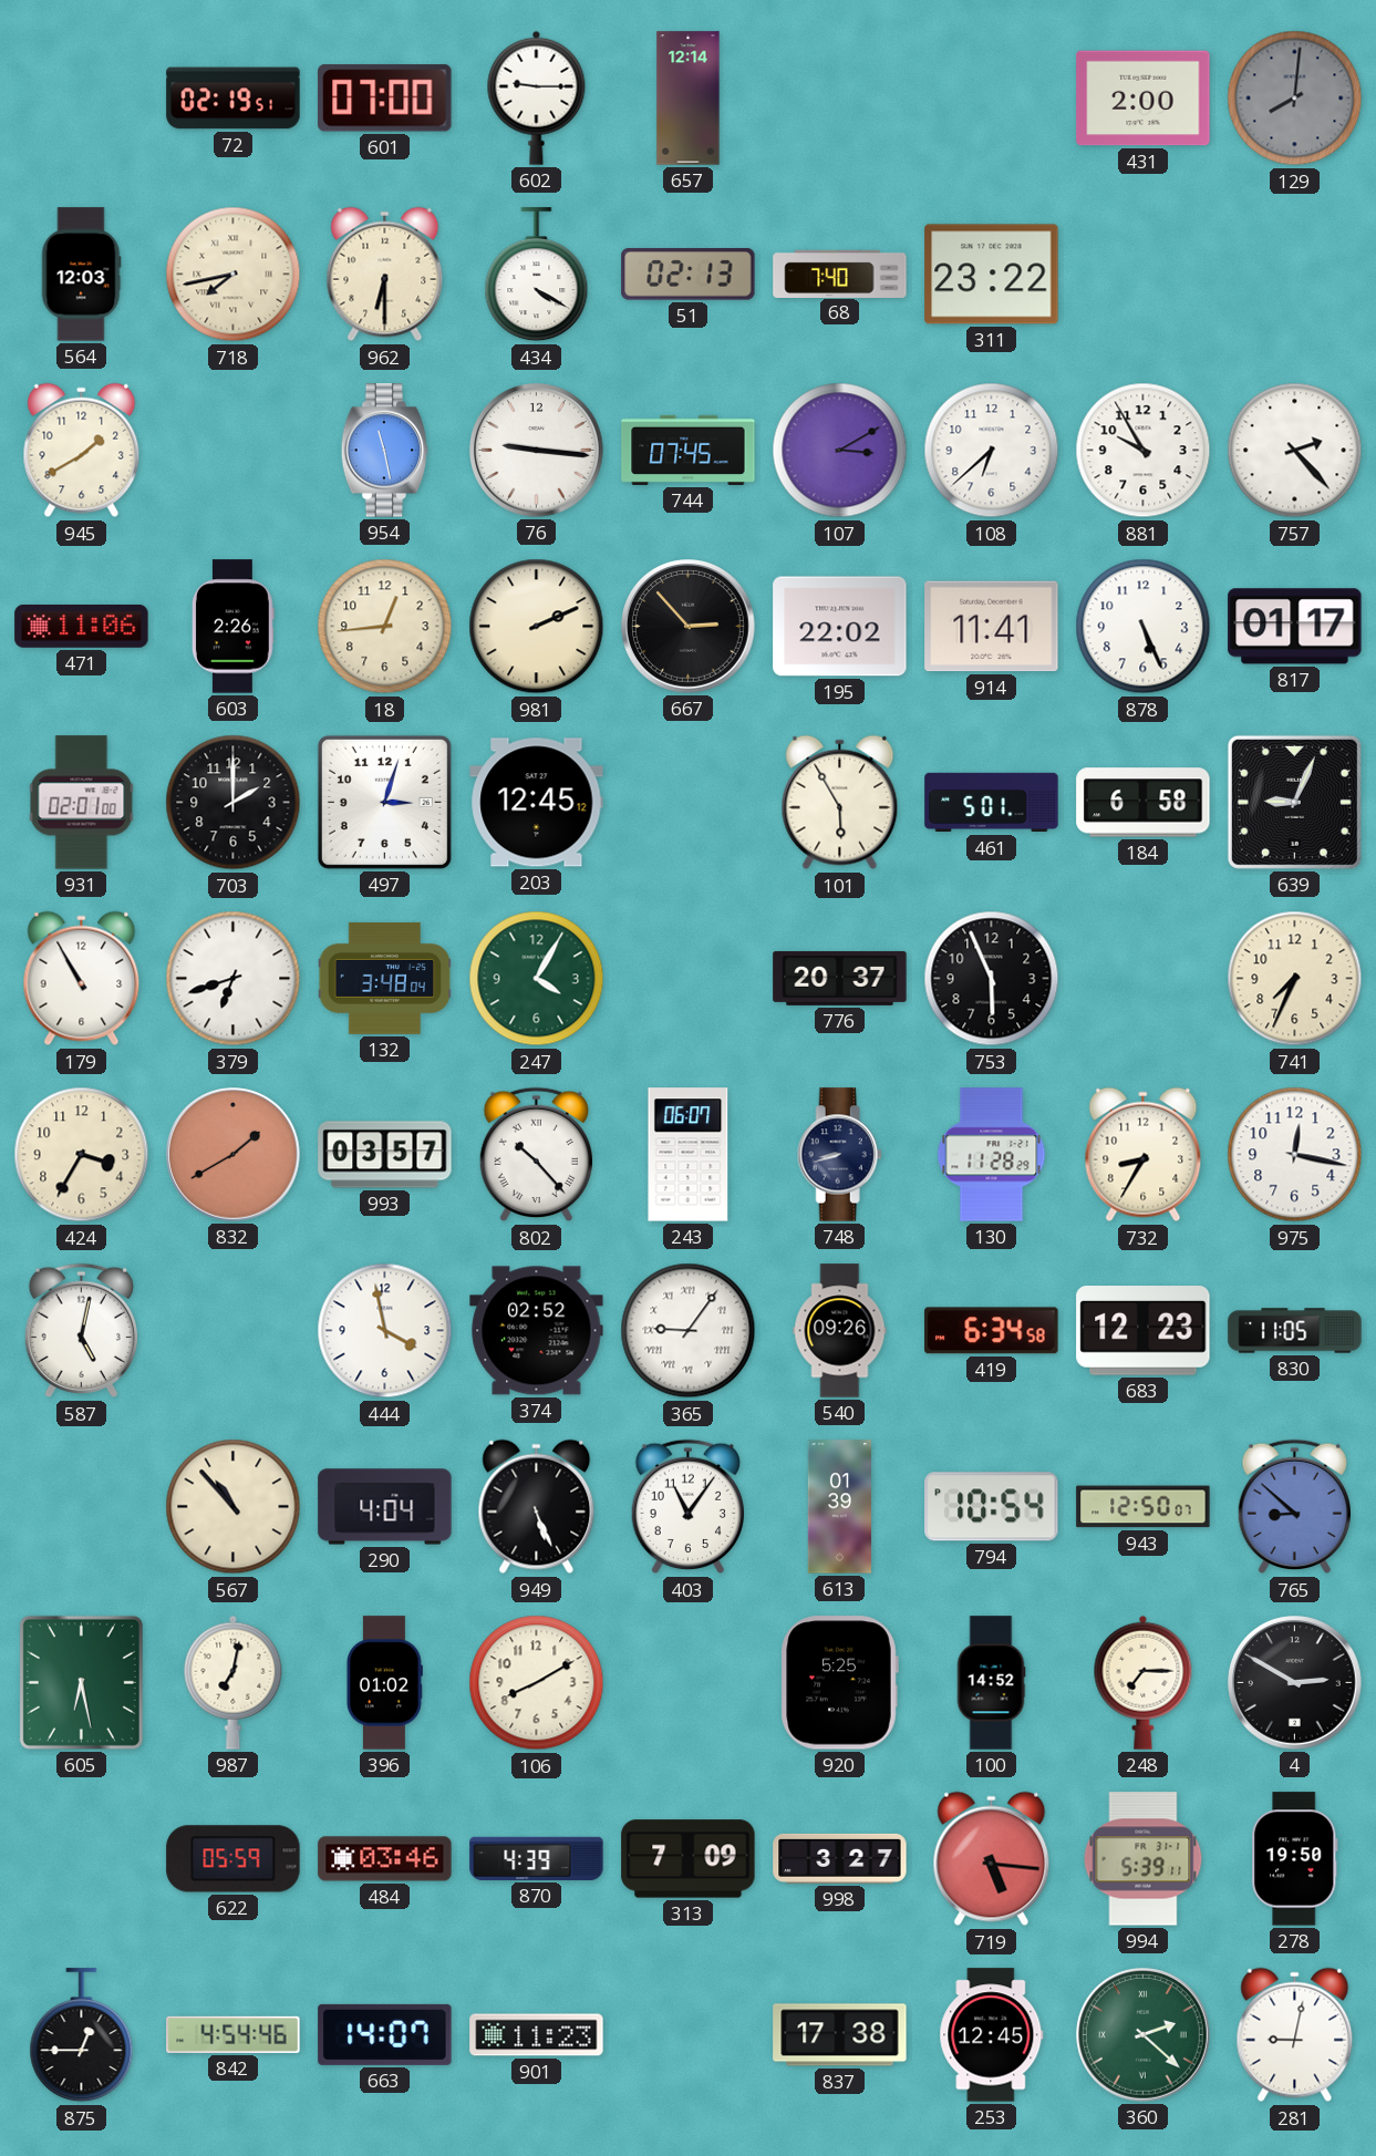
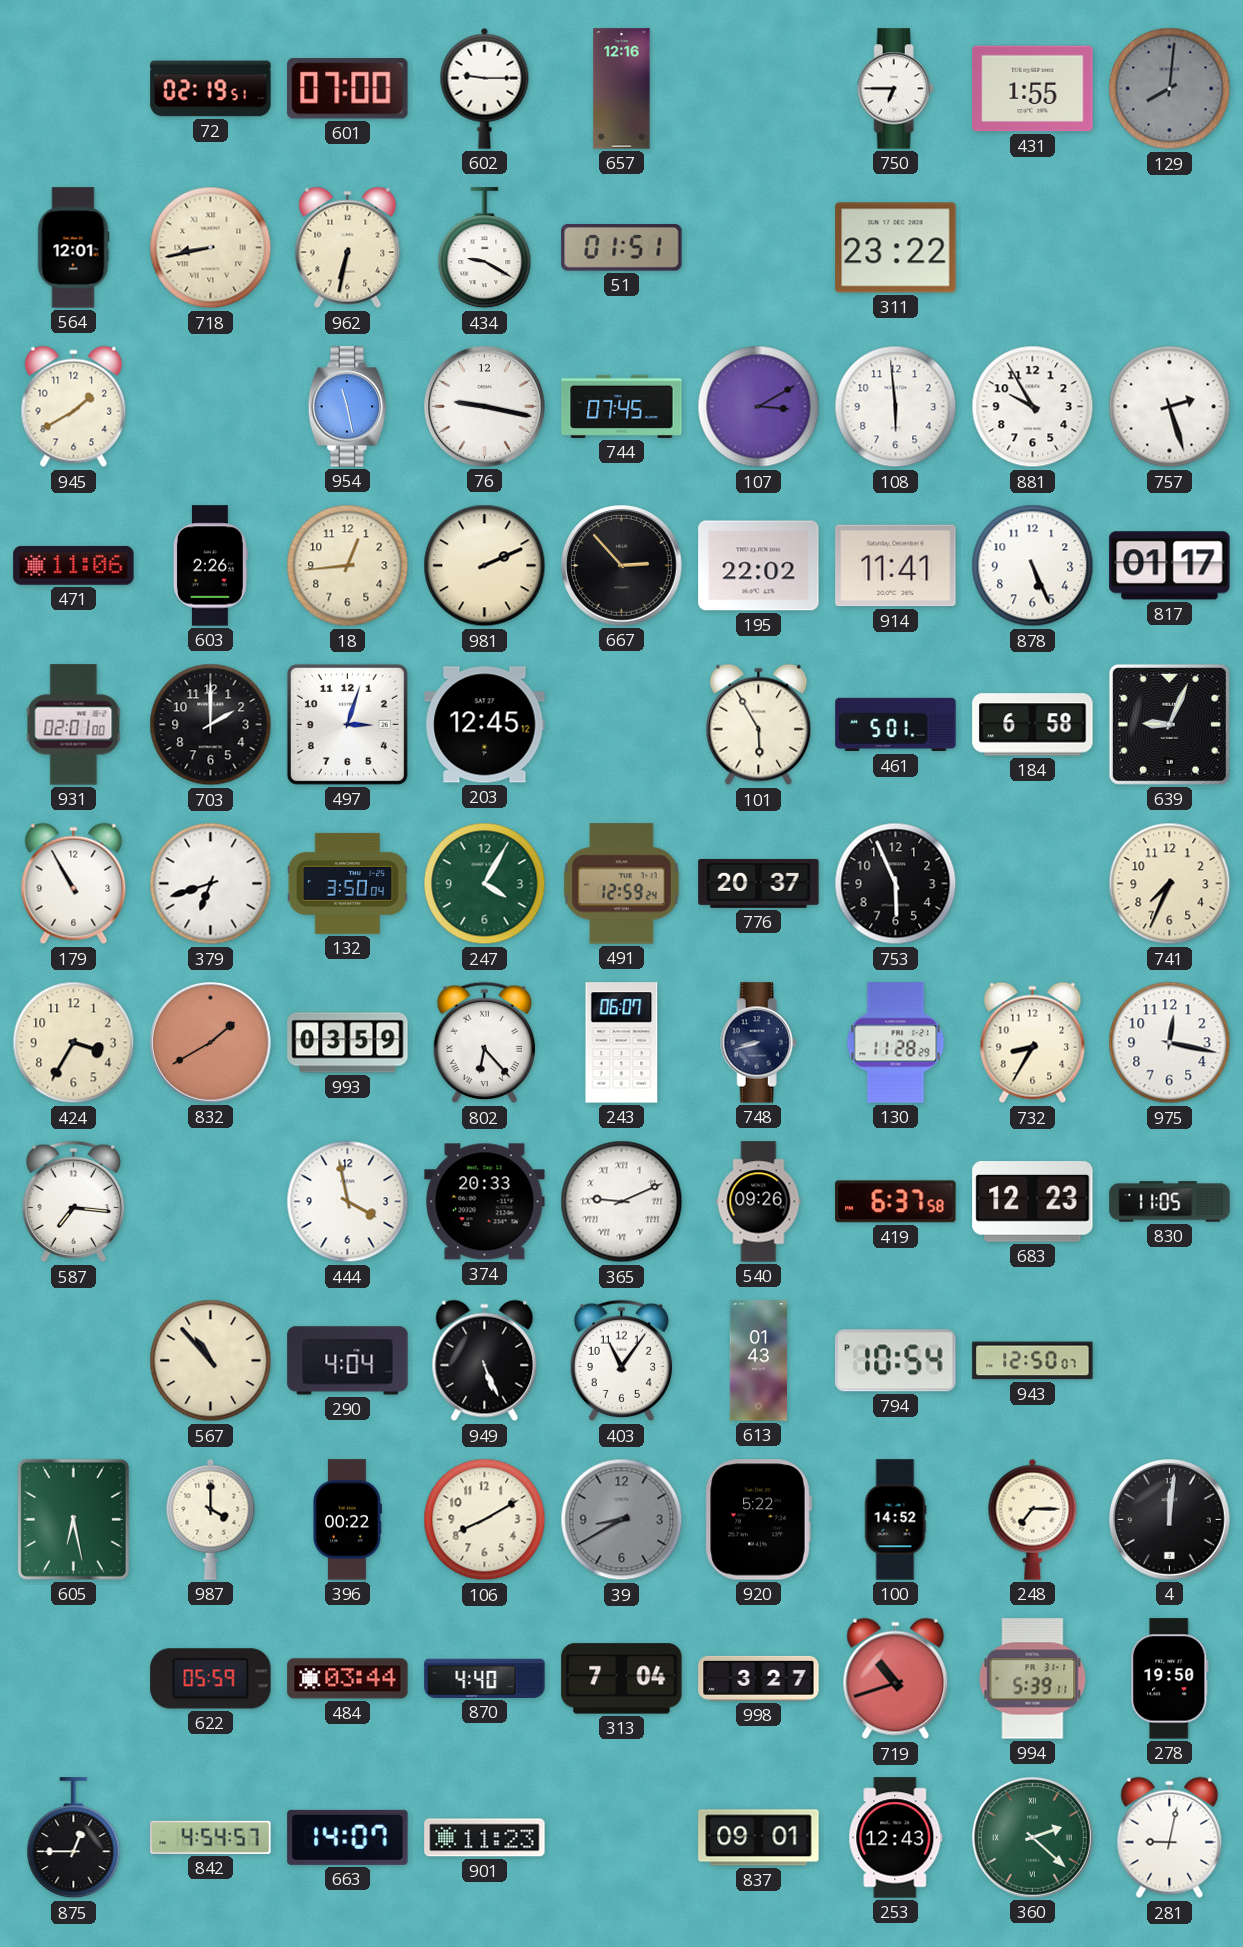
657: 12:14 -> 12:16 (622, 89)
750: none -> 6:45 (895, 89)
431: 2:00 -> 1:55 (1033, 89)
564: 12:03 -> 12:01 (73, 248)
718: 7:43 -> 8:43 (211, 248)
962: 6:30 -> 6:32 (348, 248)
434: 4:20 -> 9:20 (485, 248)
51: 02:13 -> 01:51 (622, 248)
68: 7:40 -> none (840, 274)
76: 9:16 -> 9:17 (485, 407)
108: 6:38 -> 5:59 (896, 407)
757: 2:23 -> 2:27 (1170, 407)
132: 3:48 -> 3:50 (348, 883)
491: none -> 12:59 (622, 884)
993: 03:57 -> 03:59 (348, 1043)
802: 10:23 -> 6:23 (484, 1043)
587: 5:02 -> 7:16 (73, 1202)
374: 02:52 -> 20:33 (485, 1202)
365: 9:06 -> 9:11 (622, 1202)
419: 6:34 -> 6:37 (896, 1202)
613: 01:39 -> 01:43 (758, 1361)
765: 8:52 -> none (1294, 1507)
987: 7:02 -> 4:00 (211, 1519)
396: 01:02 -> 00:22 (347, 1520)
39: none -> 8:40 (622, 1520)
920: 5:25 -> 5:22 (758, 1520)
4: 2:50 -> 12:01 (1170, 1520)
484: 03:46 -> 03:44 (348, 1679)
870: 4:39 -> 4:40 (485, 1678)
313: 7:09 -> 7:04 (622, 1679)
719: 5:16 -> 10:42 (896, 1679)
842: 4:54:46 -> 4:54:57 (211, 1837)
837: 17:38 -> 09:01 (759, 1838)
253: 12:45 -> 12:43 (896, 1838)
